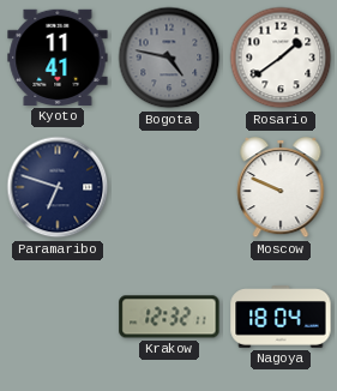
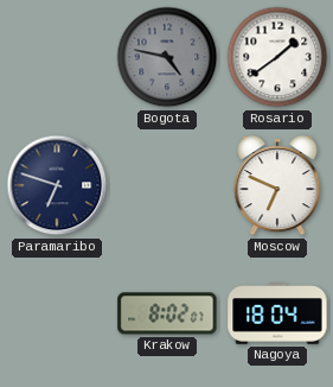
Kyoto: 11:41 -> none (58, 58)
Moscow: 9:49 -> 6:49 (277, 186)
Krakow: 12:32 -> 8:02 (167, 313)
